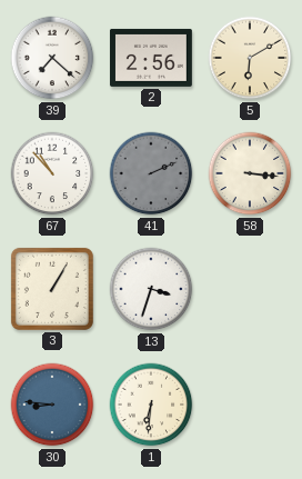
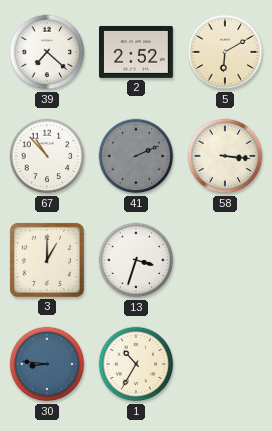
2: 2:56 -> 2:52 (136, 52)
3: 1:05 -> 1:00 (47, 260)
1: 6:31 -> 10:35 (136, 364)
